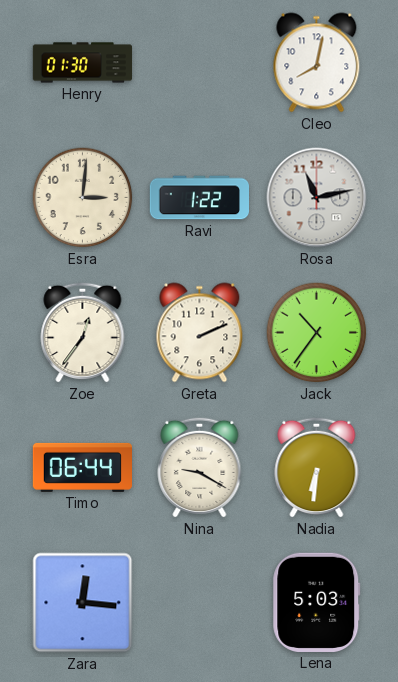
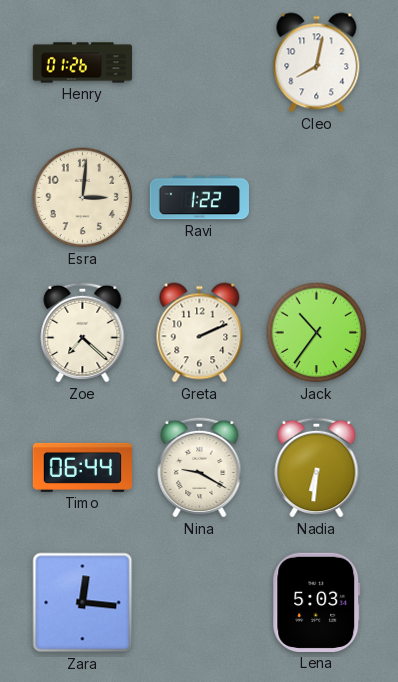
Henry: 01:30 -> 01:26 (83, 63)
Rosa: 11:13 -> none (317, 198)
Zoe: 12:36 -> 7:22 (83, 332)
